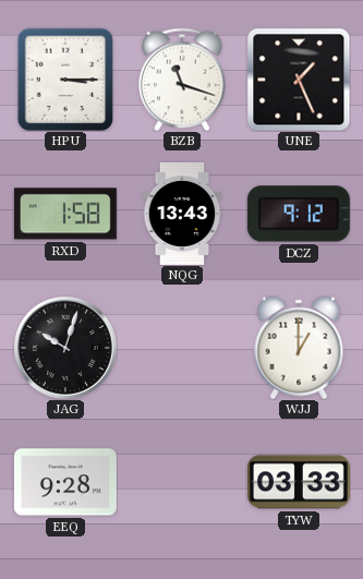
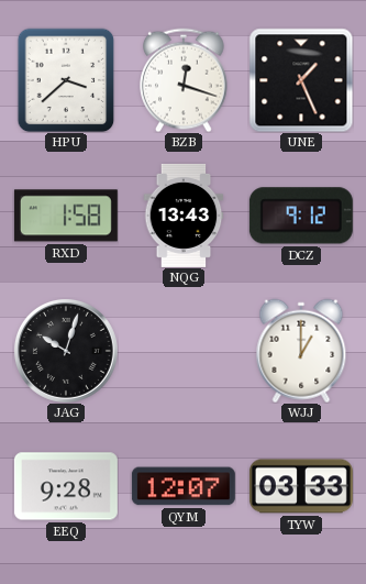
HPU: 3:15 -> 3:38 (66, 80)
BZB: 11:18 -> 12:18 (185, 80)
QYM: none -> 12:07 (184, 486)
